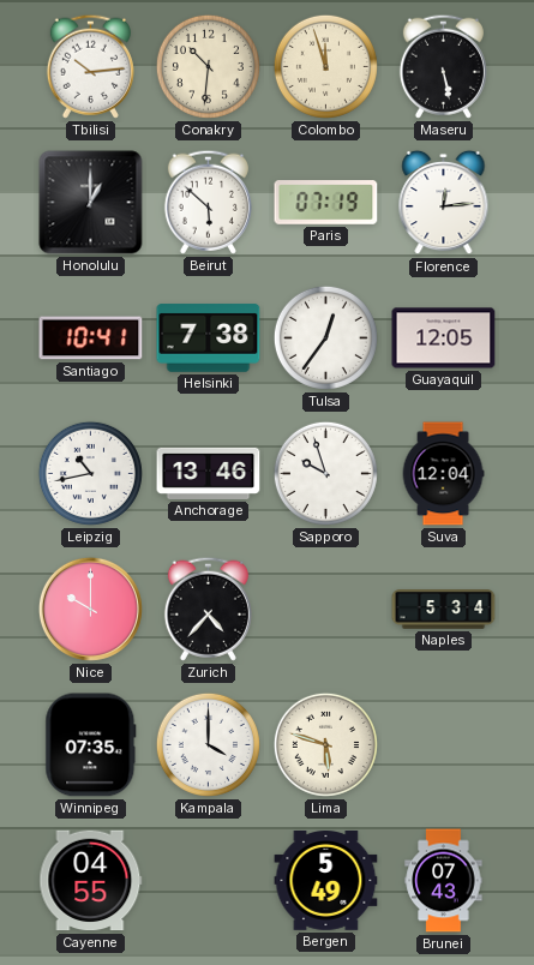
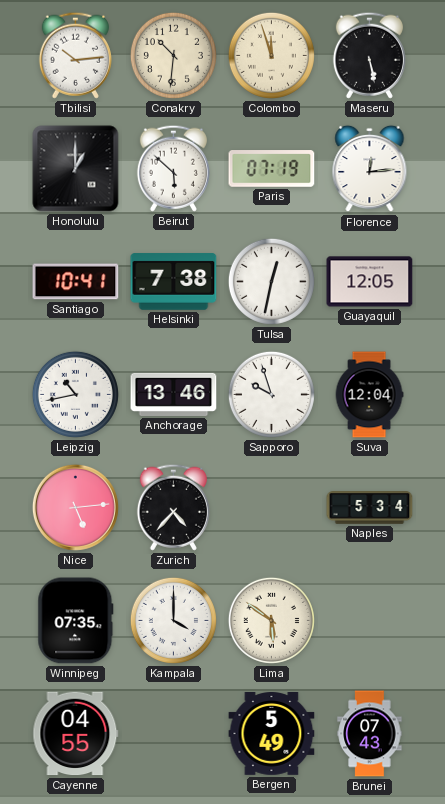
Tulsa: 12:36 -> 12:32 (271, 281)
Nice: 10:00 -> 5:14 (75, 507)
Lima: 5:48 -> 5:51 (271, 620)
